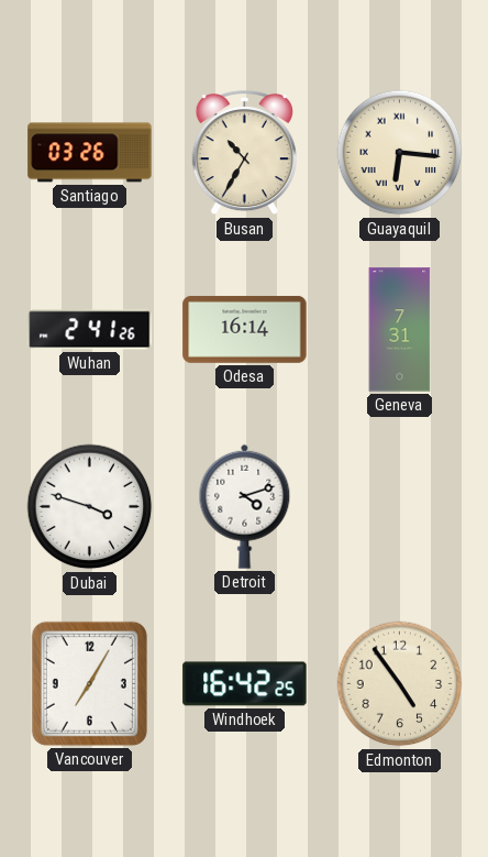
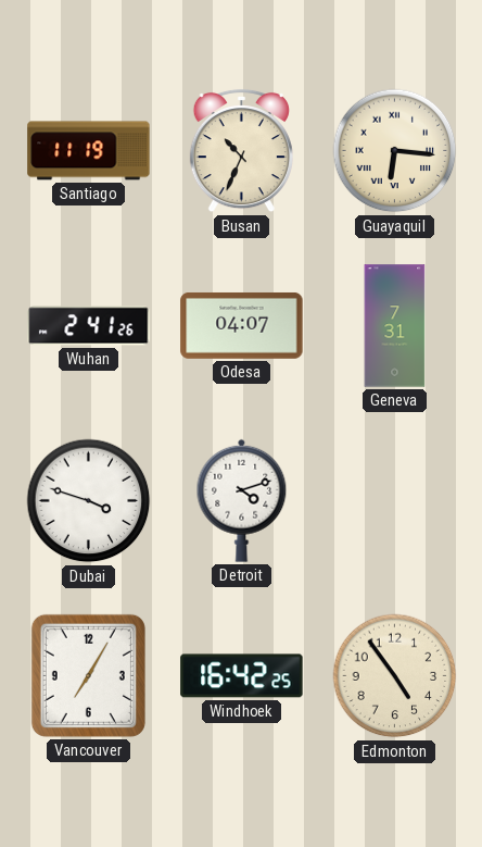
Santiago: 03:26 -> 11:19 (89, 151)
Busan: 10:35 -> 10:34 (241, 151)
Odesa: 16:14 -> 04:07 (242, 325)
